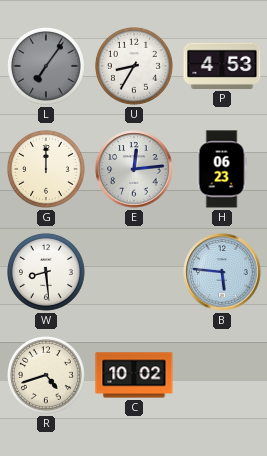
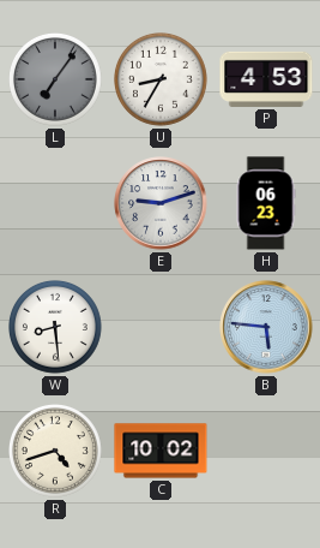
G: 12:00 -> none (47, 170)
E: 12:14 -> 9:12 (161, 203)
